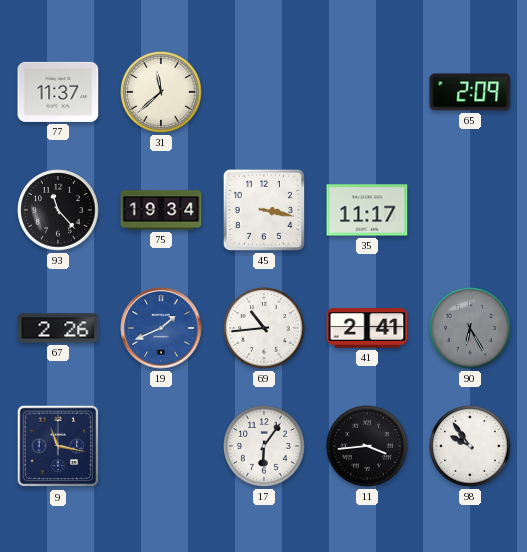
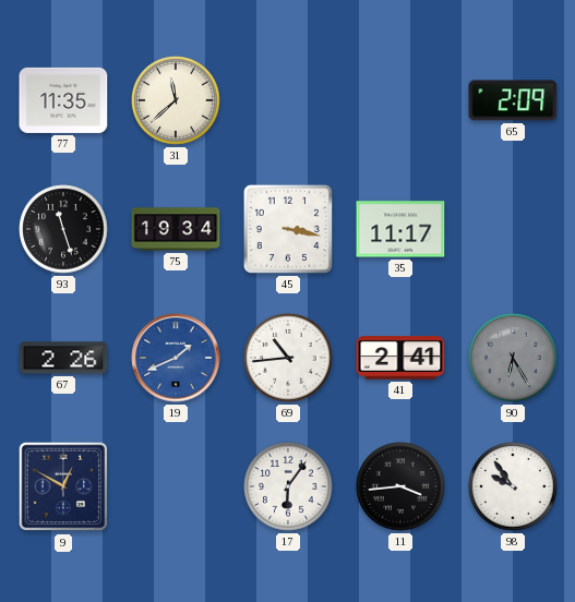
77: 11:37 -> 11:35 (63, 100)
93: 11:23 -> 11:27 (63, 229)
9: 11:17 -> 12:50 (63, 486)
